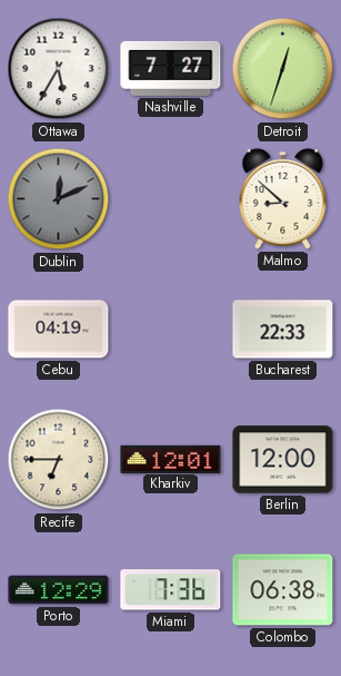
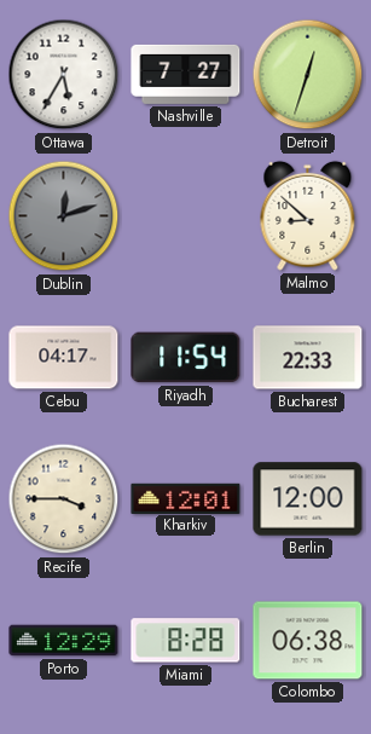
Dublin: 12:11 -> 12:12 (64, 216)
Cebu: 04:19 -> 04:17 (64, 358)
Riyadh: none -> 11:54 (186, 358)
Recife: 6:45 -> 3:45 (64, 499)
Miami: 7:36 -> 8:28 (186, 641)
